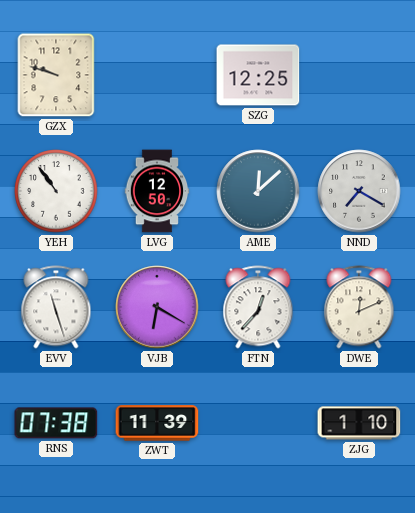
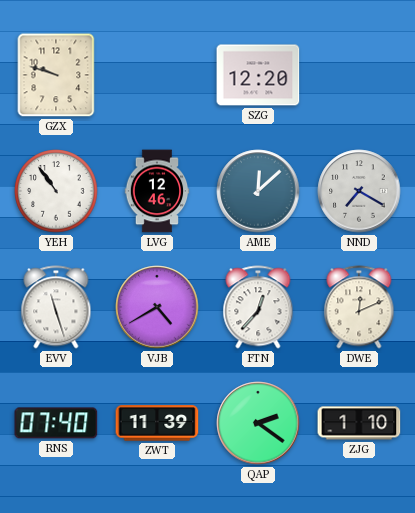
SZG: 12:25 -> 12:20 (258, 75)
LVG: 12:50 -> 12:46 (157, 191)
VJB: 6:20 -> 4:40 (157, 307)
RNS: 07:38 -> 07:40 (56, 423)
QAP: none -> 2:21 (258, 423)
